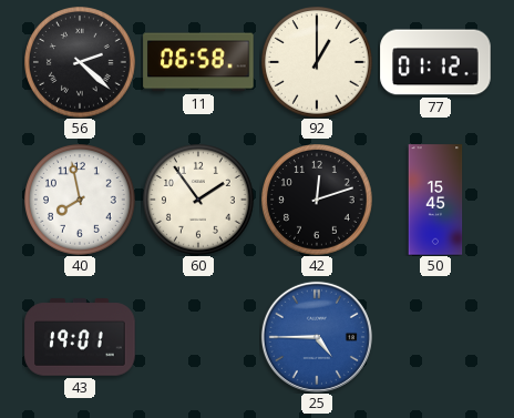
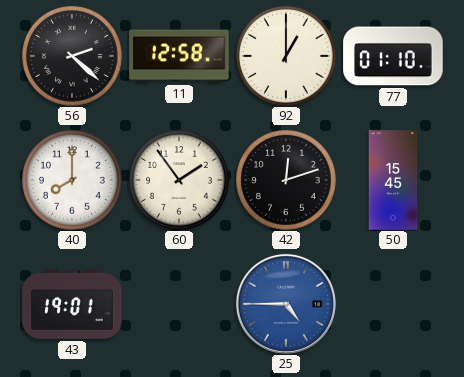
11: 06:58 -> 12:58 (179, 56)
77: 01:12 -> 01:10 (393, 56)
40: 7:58 -> 8:00 (73, 181)
